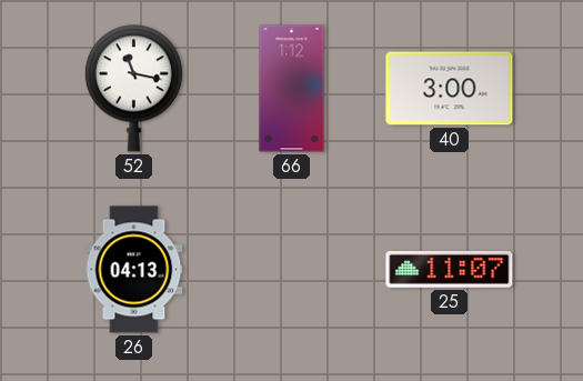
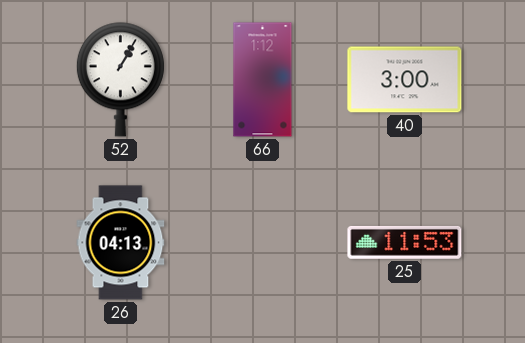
52: 11:17 -> 1:05 (120, 80)
25: 11:07 -> 11:53 (405, 242)
